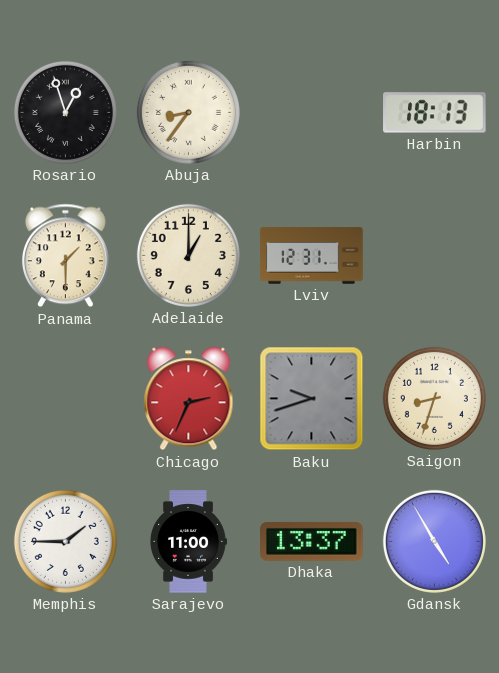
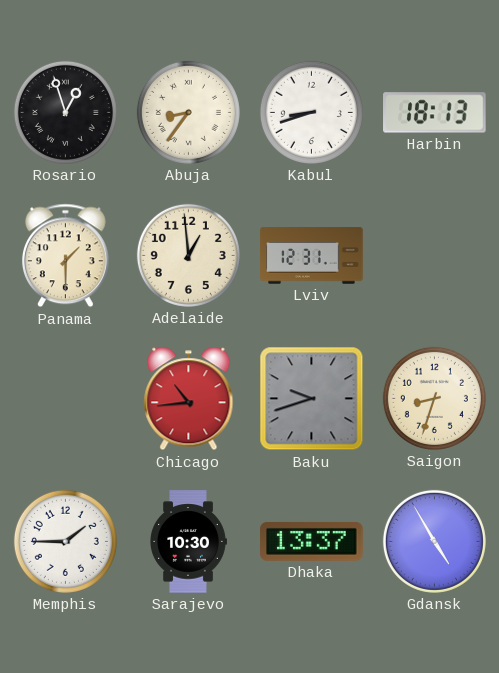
Kabul: none -> 8:42 (311, 112)
Adelaide: 1:00 -> 12:59 (188, 255)
Chicago: 2:34 -> 10:44 (189, 399)
Sarajevo: 11:00 -> 10:30 (188, 542)
